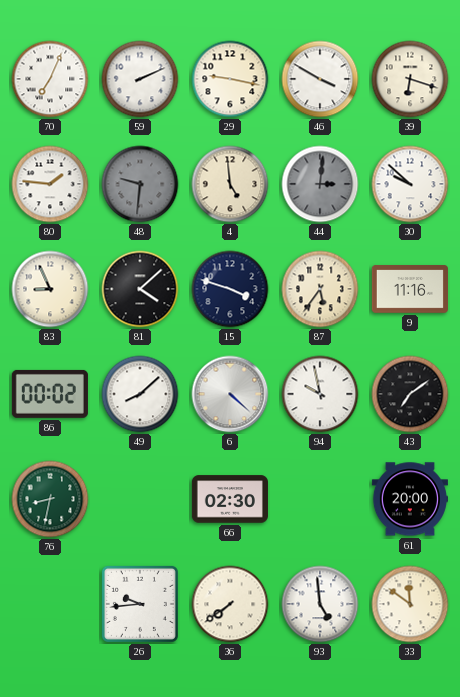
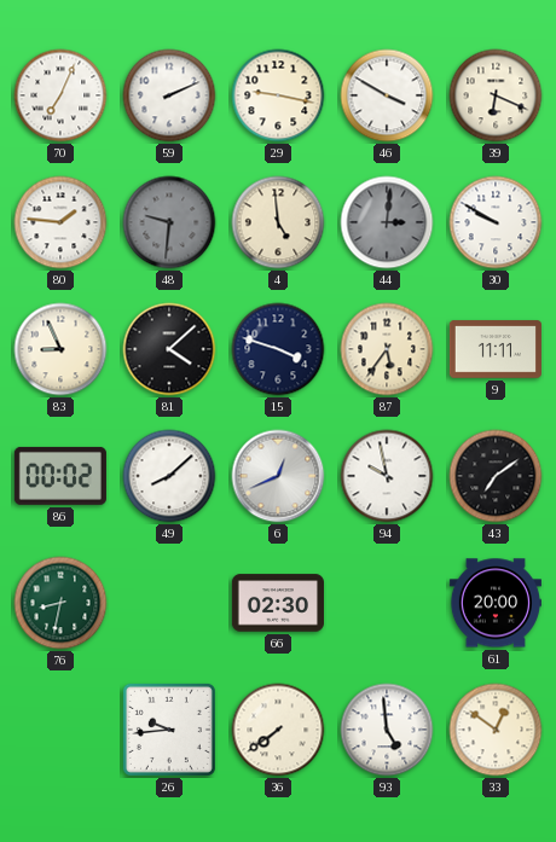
39: 6:18 -> 6:19 (496, 95)
30: 9:52 -> 9:50 (496, 222)
9: 11:16 -> 11:11 (496, 349)
6: 4:22 -> 12:41 (278, 476)
33: 11:51 -> 12:51 (496, 730)
